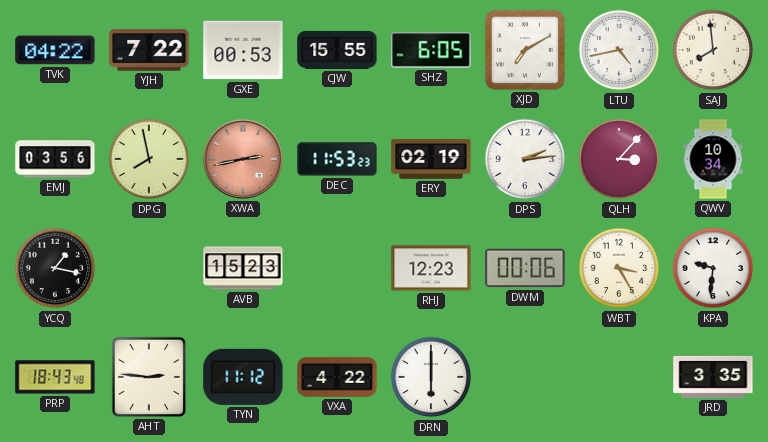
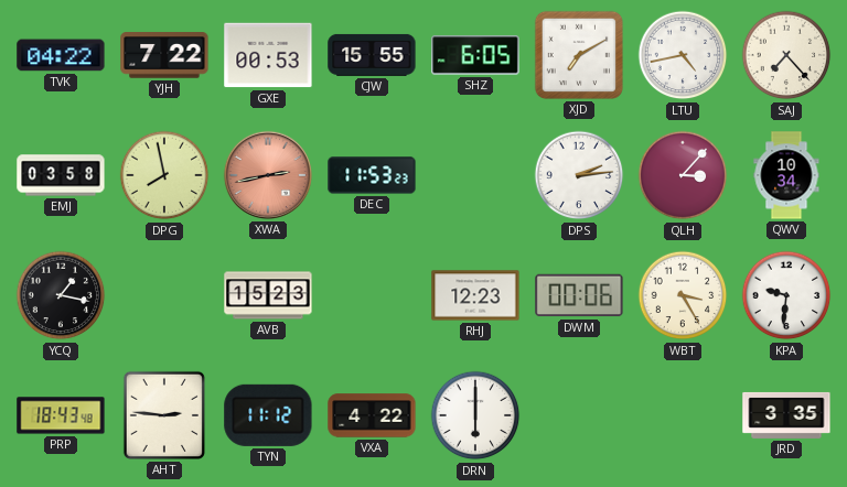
SAJ: 7:59 -> 7:23 (786, 55)
EMJ: 03:56 -> 03:58 (61, 175)
ERY: 02:19 -> none (431, 160)
